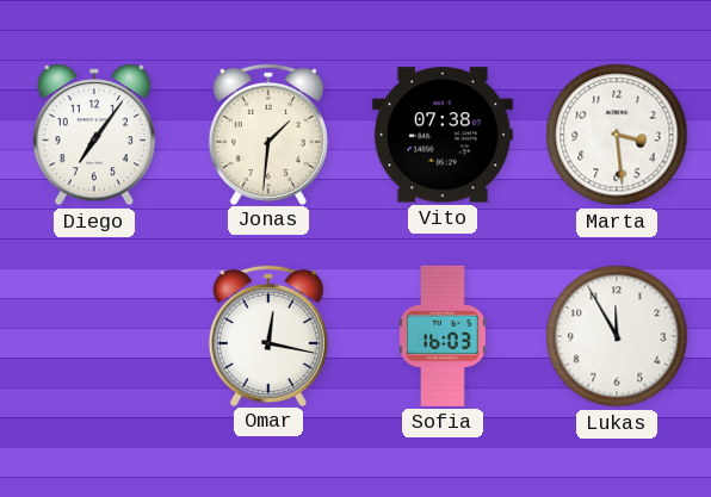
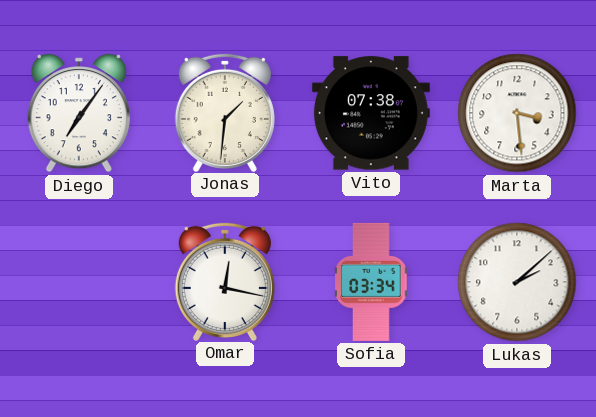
Sofia: 16:03 -> 03:34 (371, 282)
Lukas: 11:55 -> 2:08 (517, 282)
